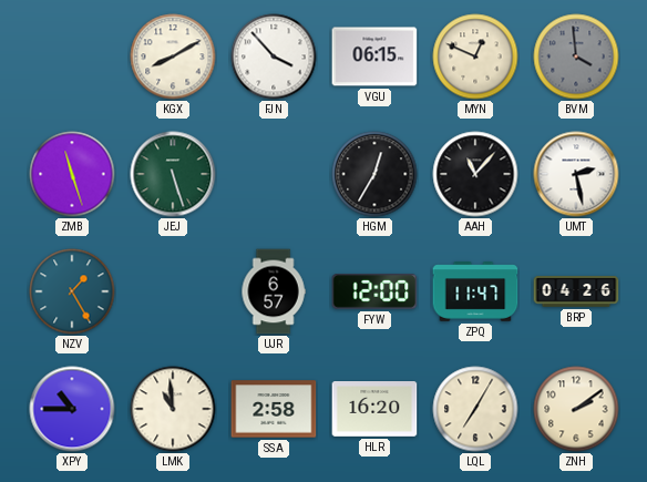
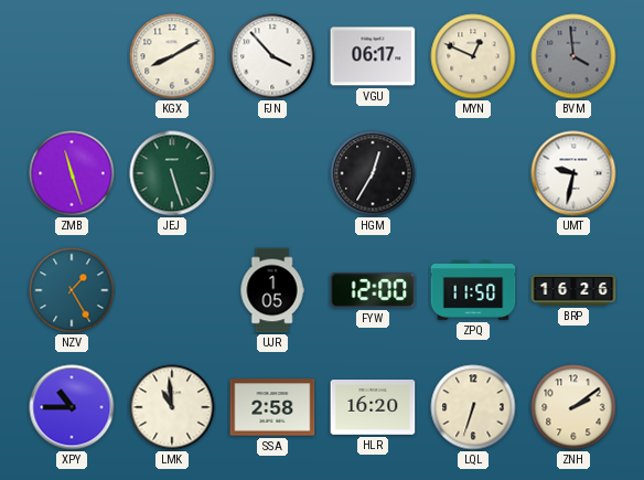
VGU: 06:15 -> 06:17 (373, 56)
AAH: 11:07 -> none (475, 174)
UMT: 2:28 -> 9:32 (573, 173)
UJR: 6:57 -> 1:05 (272, 290)
ZPQ: 11:47 -> 11:50 (473, 290)
BRP: 04:26 -> 16:26 (573, 290)
LQL: 7:05 -> 6:33 (473, 407)
